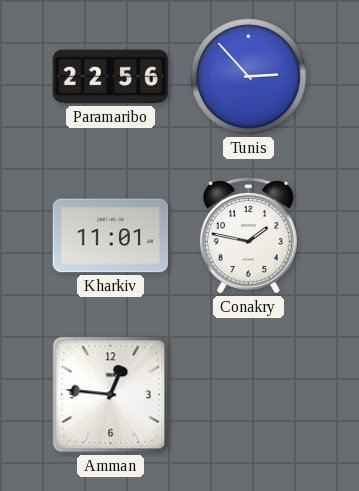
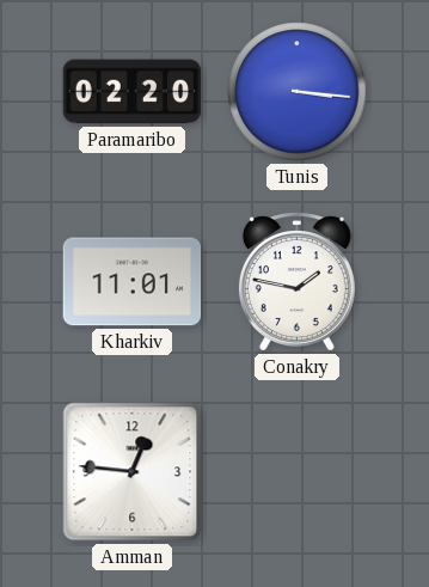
Paramaribo: 22:56 -> 02:20 (133, 92)
Tunis: 2:53 -> 3:16 (298, 92)
